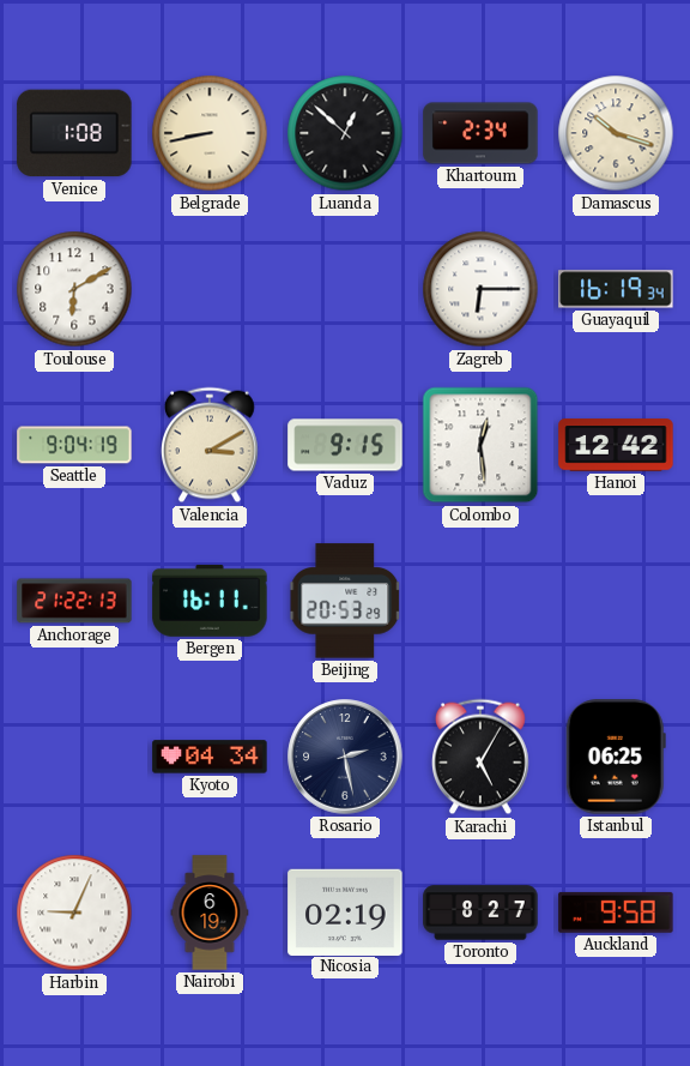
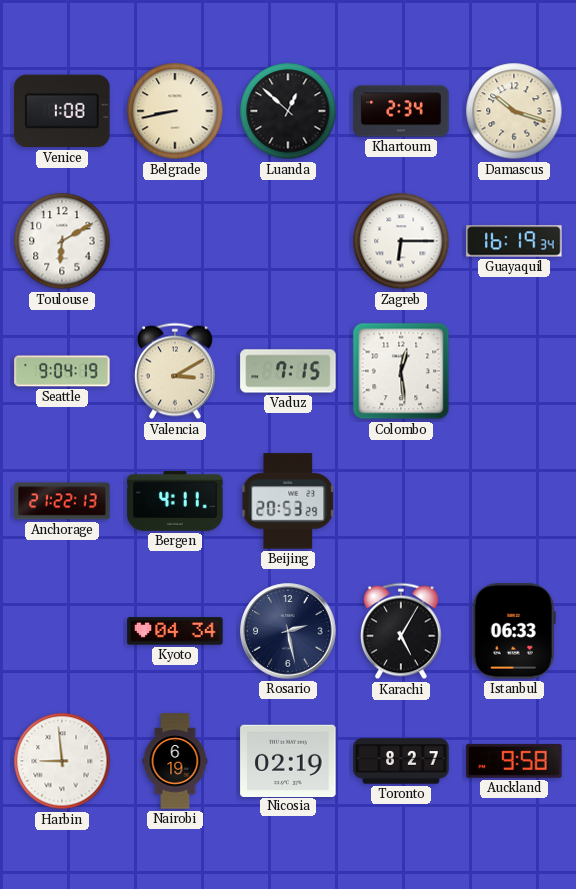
Vaduz: 9:15 -> 7:15 (288, 371)
Hanoi: 12:42 -> none (616, 445)
Bergen: 16:11 -> 4:11 (175, 501)
Istanbul: 06:25 -> 06:33 (514, 631)
Harbin: 9:04 -> 8:59 (62, 761)
